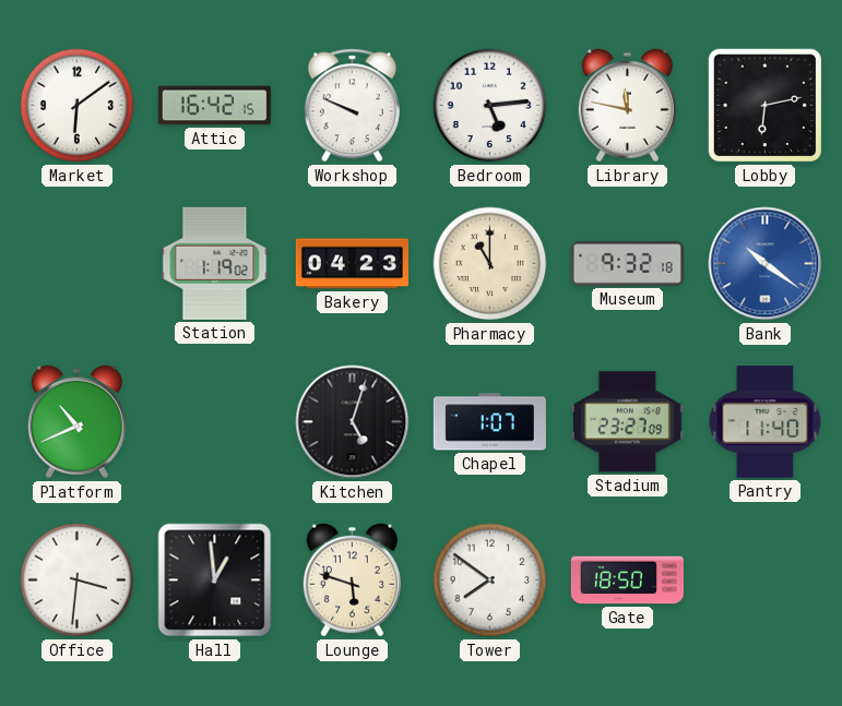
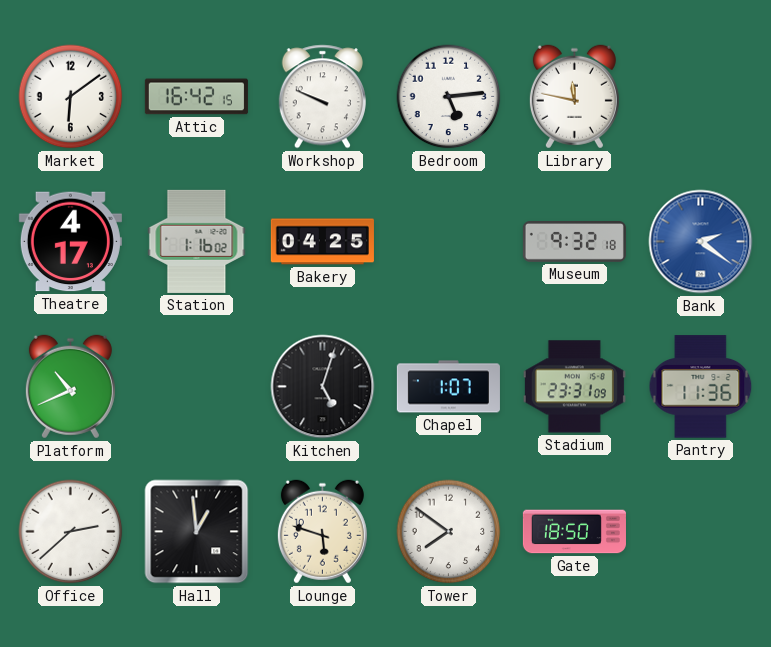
Lobby: 6:13 -> none (766, 106)
Theatre: none -> 4:17 (70, 242)
Station: 1:19 -> 1:16 (197, 241)
Bakery: 04:23 -> 04:25 (322, 242)
Pharmacy: 11:00 -> none (490, 264)
Bank: 10:21 -> 2:21 (701, 242)
Stadium: 23:27 -> 23:31 (574, 387)
Pantry: 11:40 -> 11:36 (701, 387)
Office: 3:31 -> 2:38 (71, 532)
